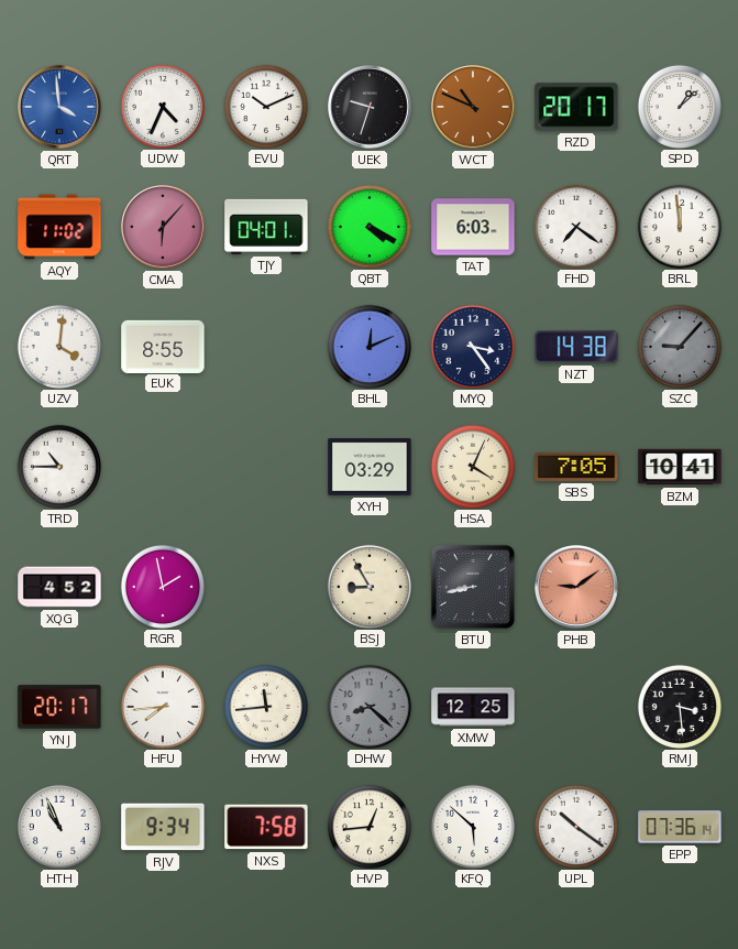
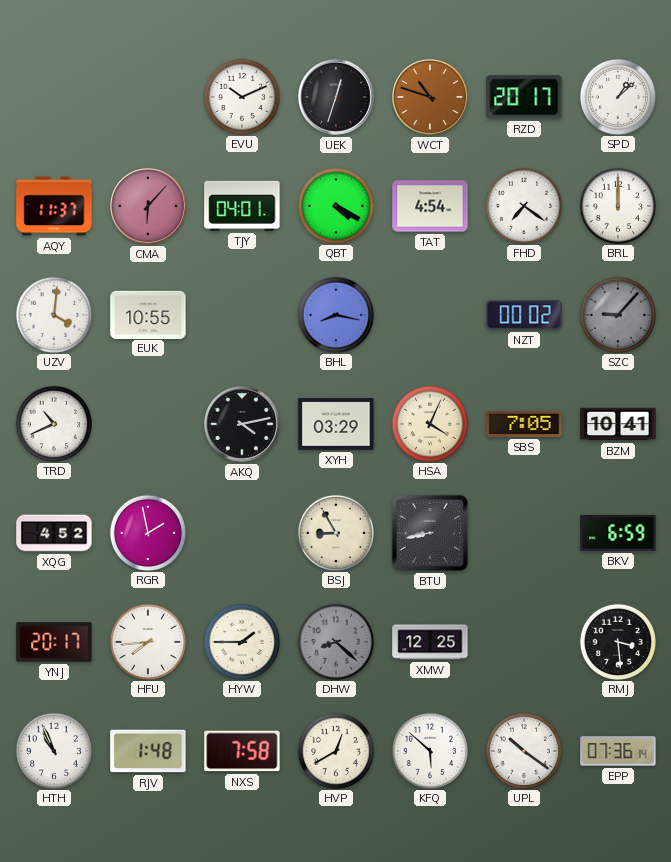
QRT: 3:59 -> none (60, 108)
UDW: 4:34 -> none (162, 106)
UEK: 9:33 -> 12:33 (337, 98)
WCT: 10:49 -> 10:48 (431, 98)
AQY: 11:02 -> 11:37 (54, 206)
TAT: 6:03 -> 4:54 (430, 206)
BRL: 11:59 -> 12:00 (617, 205)
EUK: 8:55 -> 10:55 (148, 314)
BHL: 12:11 -> 8:17 (335, 314)
MYQ: 3:24 -> none (472, 346)
NZT: 14:38 -> 00:02 (524, 315)
TRD: 10:45 -> 10:41 (53, 423)
AKQ: none -> 4:13 (243, 425)
PHB: 9:09 -> none (577, 588)
BKV: none -> 6:59 (618, 533)
HYW: 11:44 -> 1:45 (241, 641)
RJV: 9:34 -> 1:48 (148, 751)
HVP: 12:44 -> 12:40 (335, 750)
